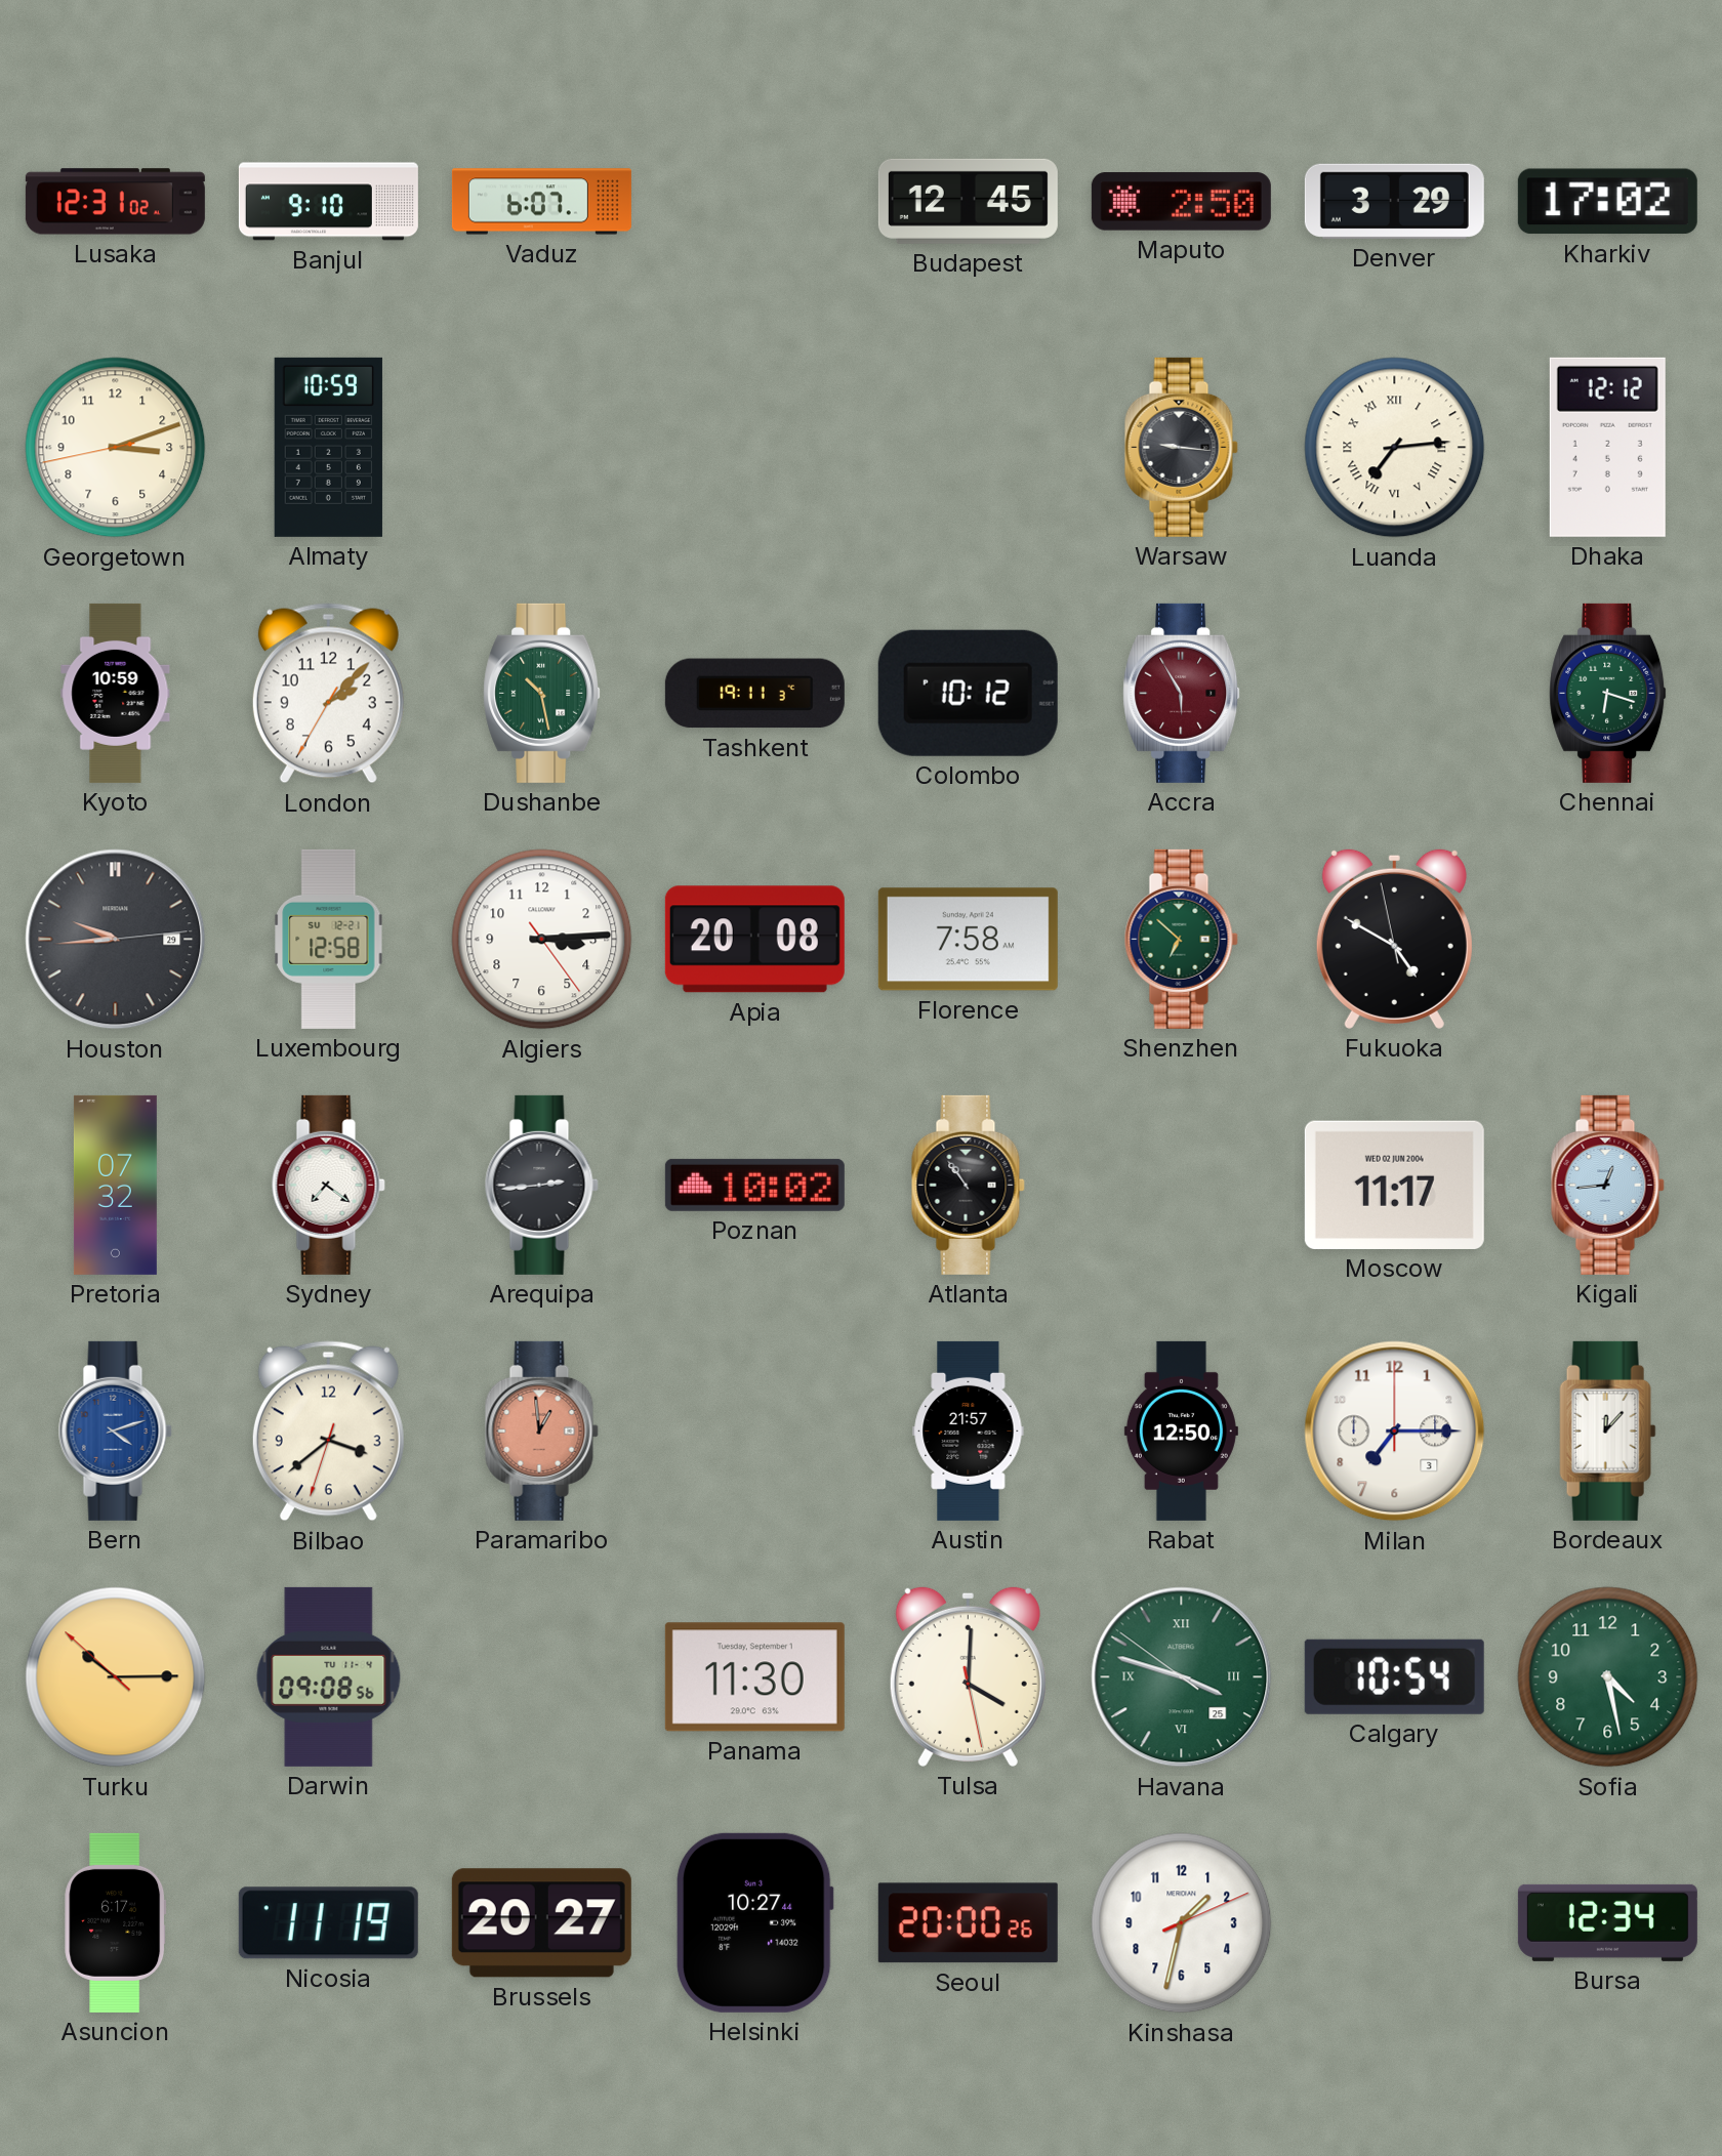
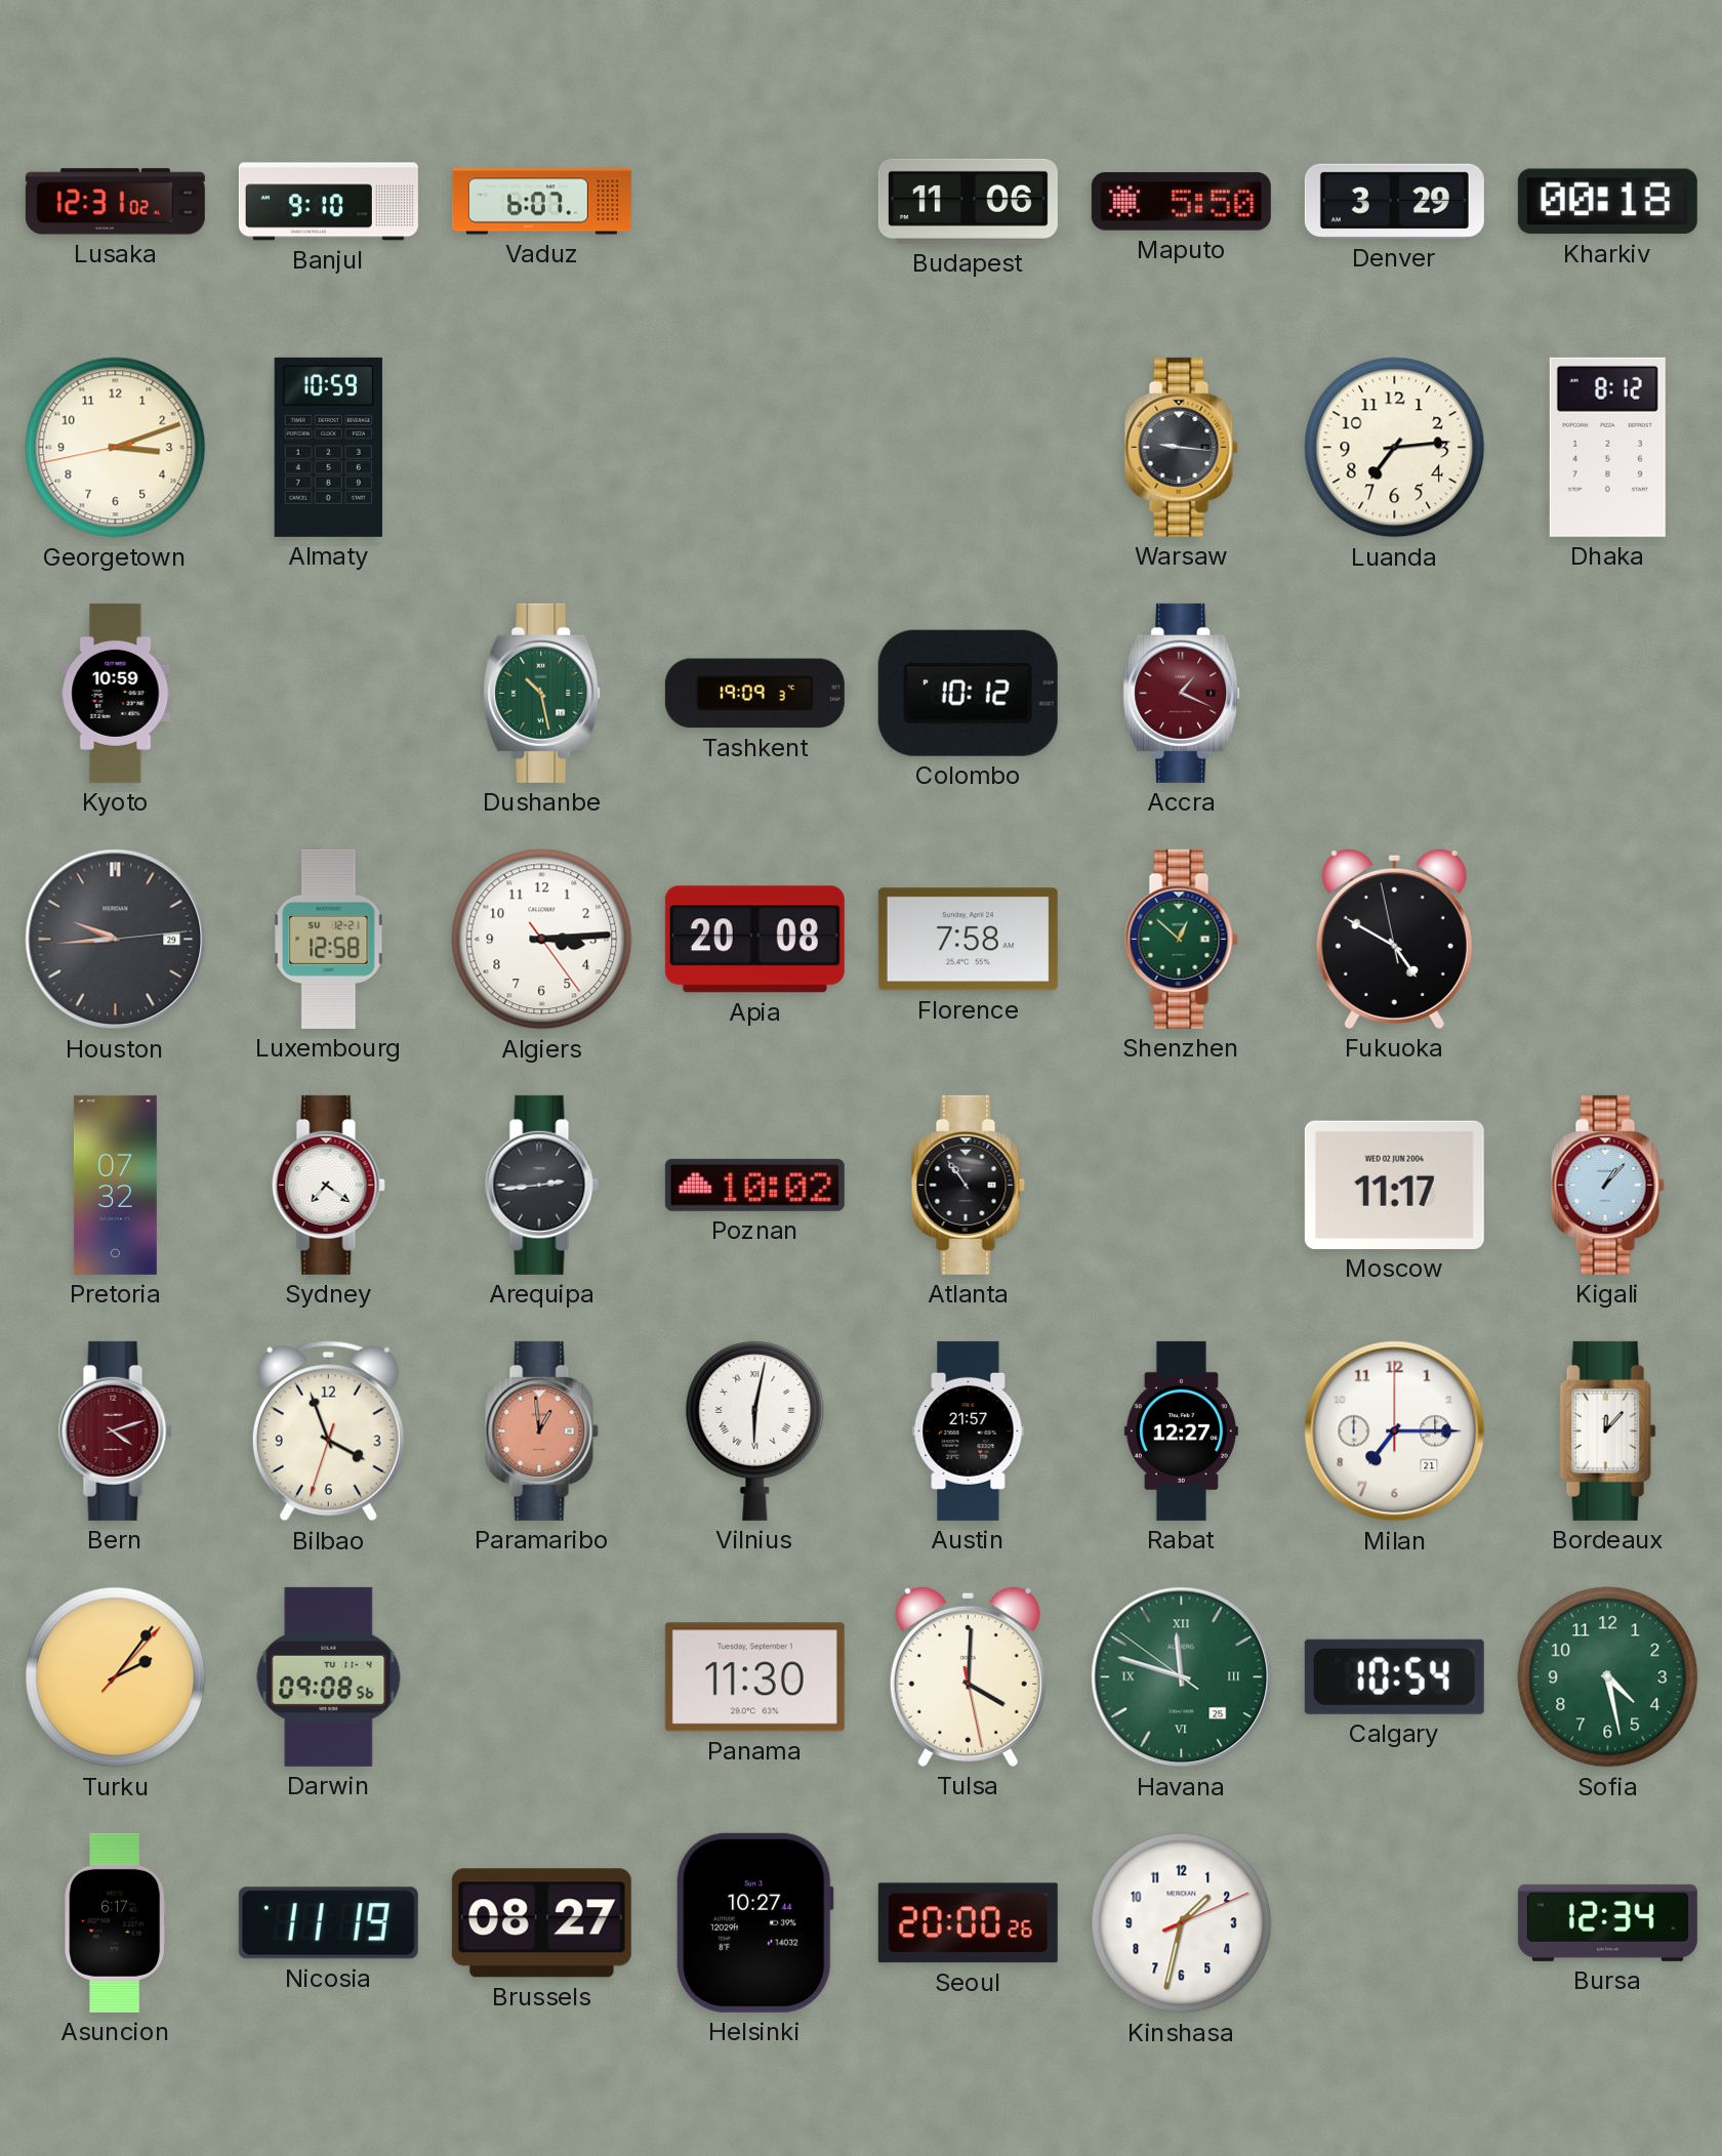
Budapest: 12:45 -> 11:06 (968, 201)
Maputo: 2:50 -> 5:50 (1181, 202)
Kharkiv: 17:02 -> 00:18 (1607, 202)
Luanda numerals: Roman -> Arabic (1395, 448)
Dhaka: 12:12 -> 8:12 (1607, 447)
London: 2:07 -> none (328, 694)
Tashkent: 19:11 -> 19:09 (754, 694)
Accra: 5:55 -> 1:19 (1182, 693)
Chennai: 6:18 -> none (1608, 693)
Shenzhen: 6:52 -> 12:52 (1181, 939)
Kigali: 12:44 -> 1:07 (1607, 1185)
Bern dial: blue -> burgundy (115, 1431)
Bilbao: 3:38 -> 3:56 (328, 1432)
Vilnius: none -> 6:02 (755, 1431)
Rabat: 12:50 -> 12:27 (1181, 1431)
Milan date: 3 -> 21 (1395, 1432)
Turku: 10:14 -> 2:06 (116, 1677)
Havana: 3:47 -> 11:47 (1182, 1677)
Brussels: 20:27 -> 08:27 (541, 1923)
